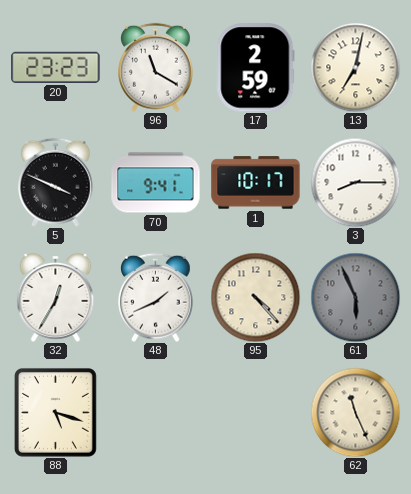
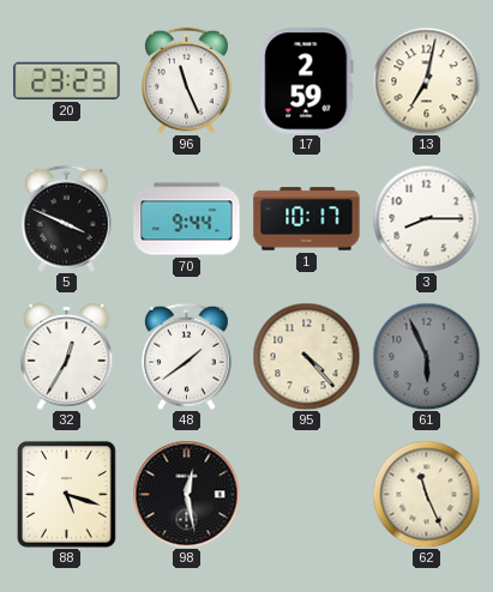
96: 11:20 -> 11:26 (187, 80)
70: 9:41 -> 9:44 (187, 219)
48: 1:41 -> 1:39 (187, 356)
98: none -> 12:28 (186, 494)
